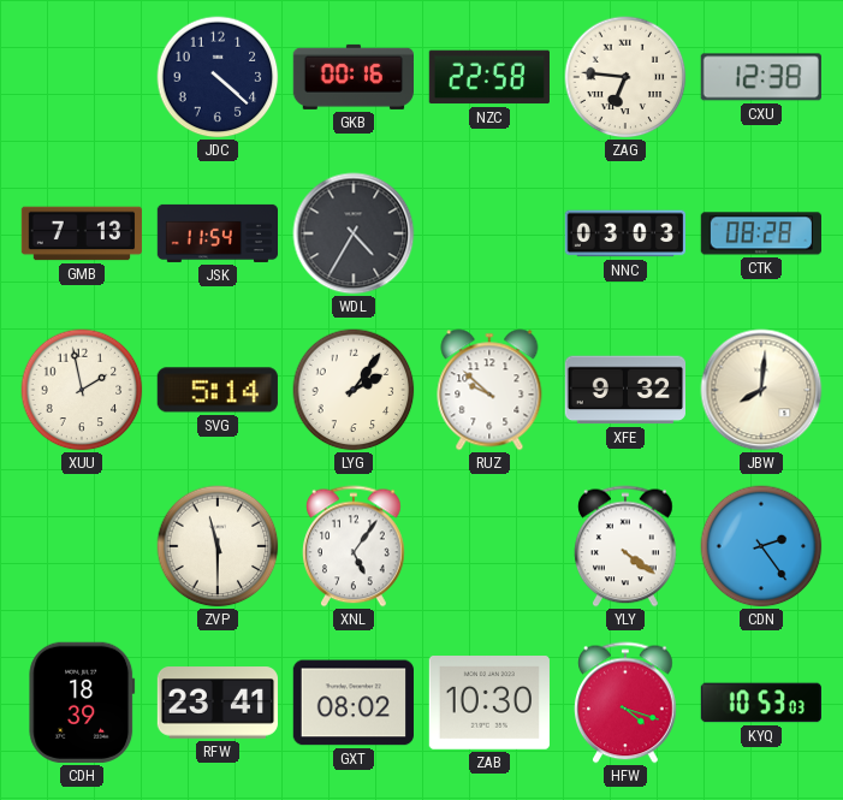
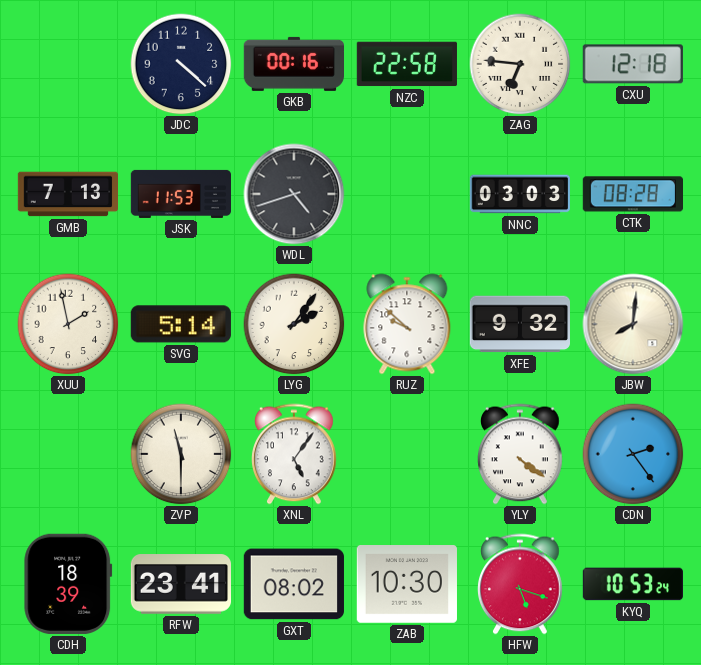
CXU: 12:38 -> 12:18 (633, 64)
JSK: 11:54 -> 11:53 (181, 194)
WDL: 4:35 -> 4:42 (294, 194)
HFW: 4:18 -> 5:18 (521, 584)
KYQ: 10:53:03 -> 10:53:24 (632, 584)
